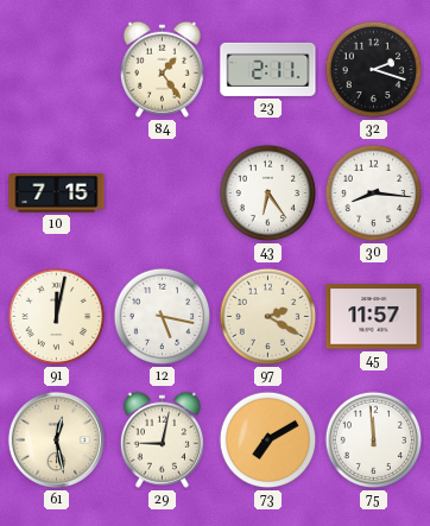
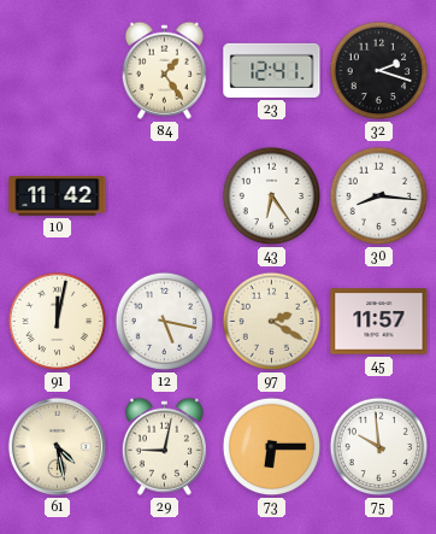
23: 2:11 -> 12:41 (272, 70)
10: 7:15 -> 11:42 (58, 196)
61: 12:28 -> 4:28 (57, 446)
73: 7:10 -> 6:15 (272, 447)
75: 11:59 -> 9:59 (379, 447)
